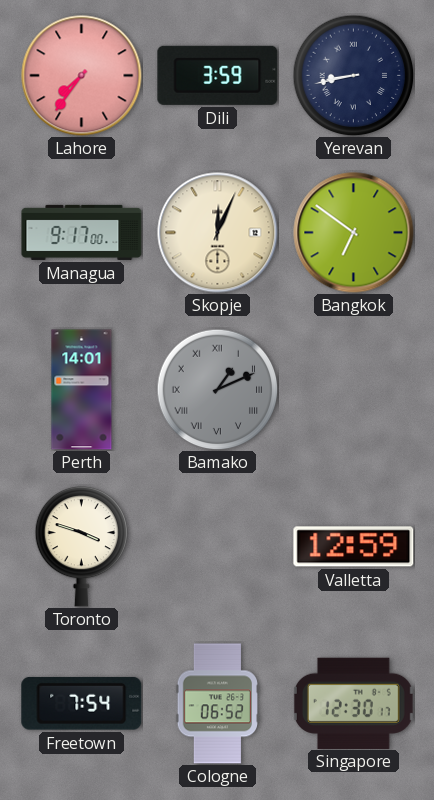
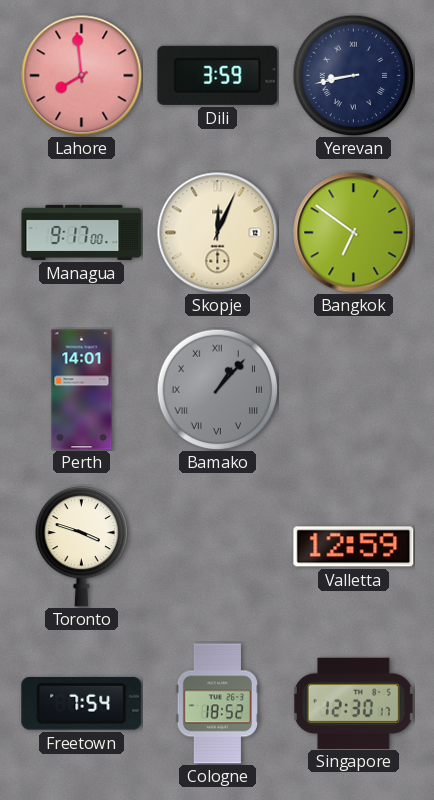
Lahore: 7:36 -> 7:59 (82, 76)
Bamako: 1:11 -> 1:07 (217, 389)
Cologne: 06:52 -> 18:52 (217, 704)
